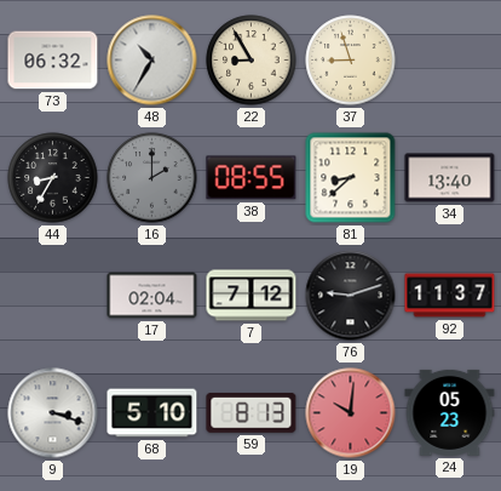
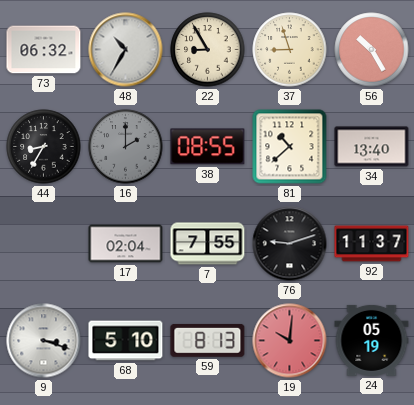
56: none -> 10:25 (372, 50)
81: 8:38 -> 10:38 (290, 147)
7: 7:12 -> 7:55 (208, 244)
24: 05:23 -> 05:19 (372, 340)
